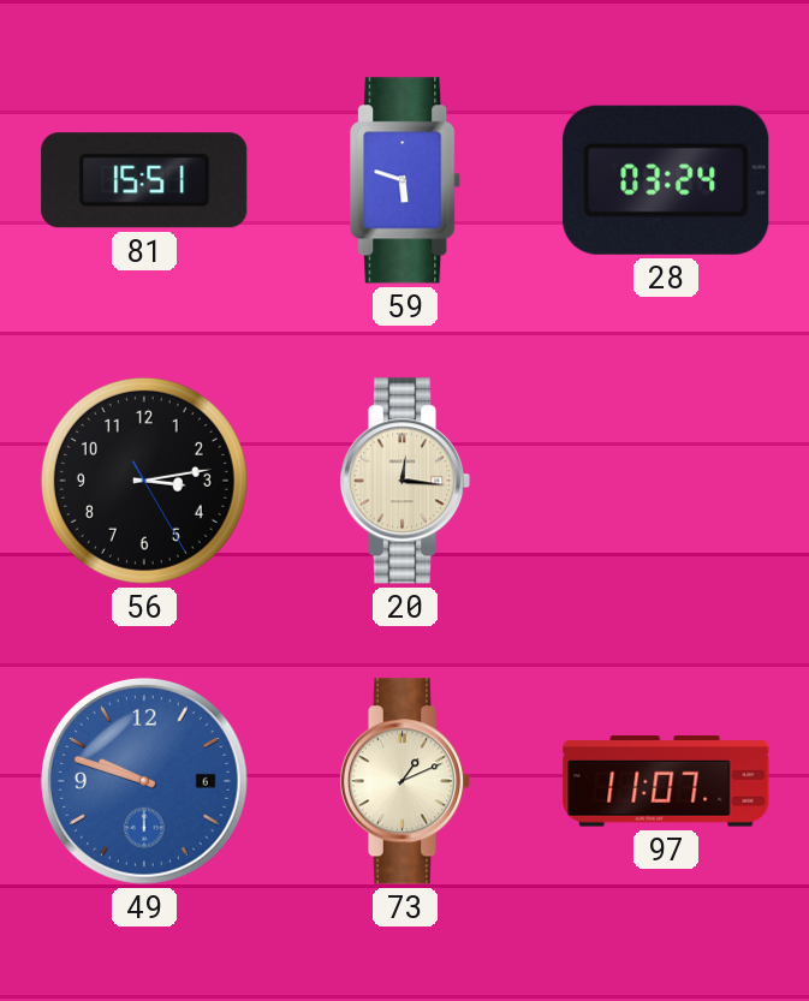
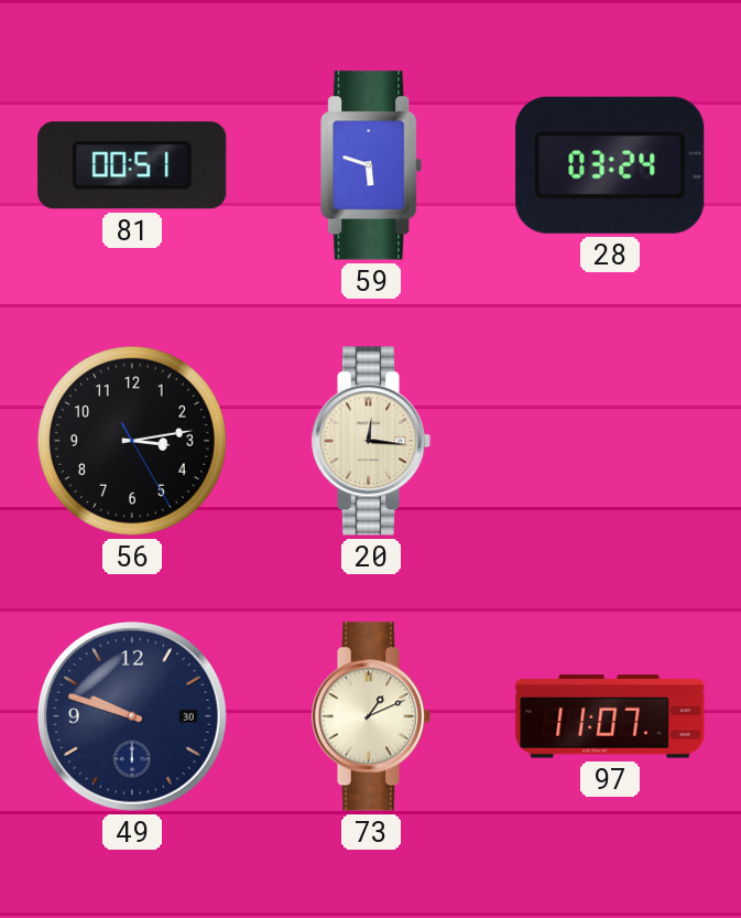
81: 15:51 -> 00:51 (132, 165)
49 date: 6 -> 30 (132, 716)
49 dial: blue -> navy (132, 716)
